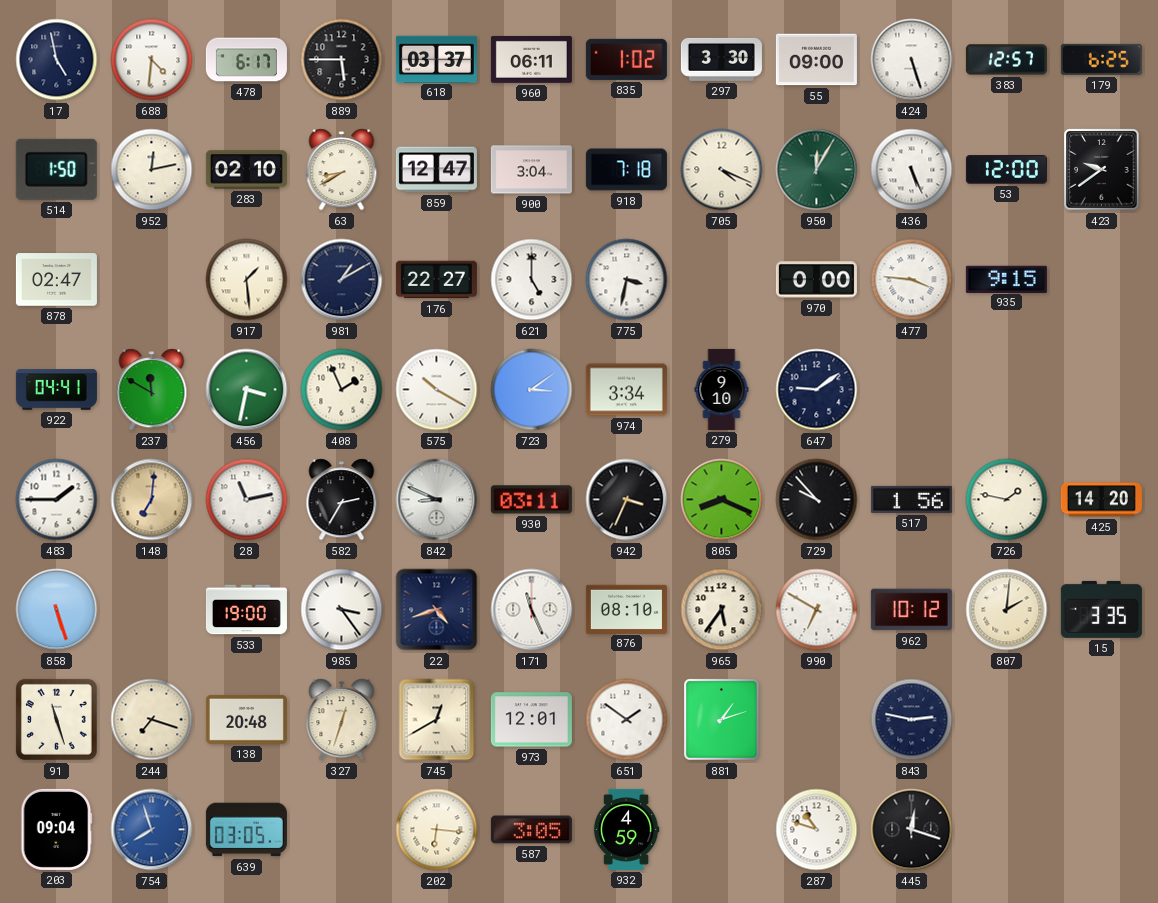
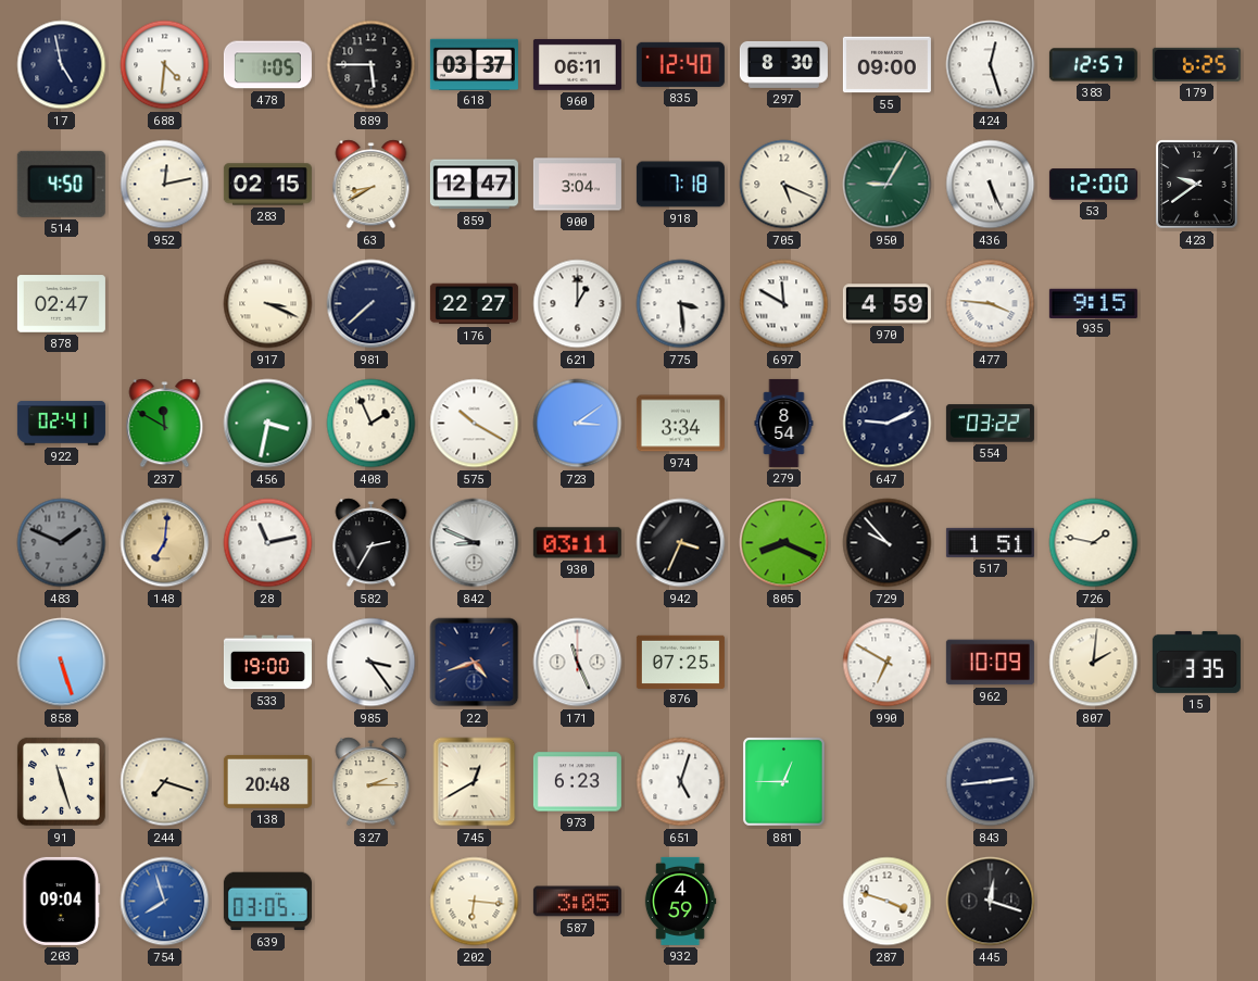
478: 6:17 -> 1:05 (267, 65)
835: 1:02 -> 12:40 (680, 64)
297: 3:30 -> 8:30 (783, 64)
424: 5:27 -> 12:27 (991, 65)
514: 1:50 -> 4:50 (61, 184)
283: 02:10 -> 02:15 (267, 185)
705: 4:19 -> 5:19 (784, 185)
950: 12:05 -> 9:05 (888, 185)
917: 1:29 -> 3:19 (268, 304)
981: 1:10 -> 7:38 (372, 304)
621: 5:00 -> 1:00 (578, 304)
775: 3:32 -> 3:29 (681, 304)
697: none -> 11:50 (784, 304)
970: 0:00 -> 4:59 (886, 304)
922: 04:41 -> 02:41 (61, 424)
279: 9:10 -> 8:54 (784, 423)
647: 9:09 -> 9:11 (888, 424)
554: none -> 03:22 (990, 424)
483: 1:45 -> 1:49 (62, 543)
483 dial: white -> grey (62, 543)
517: 1:56 -> 1:51 (990, 542)
425: 14:20 -> none (1101, 500)
876: 08:10 -> 07:25 (680, 662)
965: 5:36 -> none (722, 610)
962: 10:12 -> 10:09 (990, 663)
327: 12:33 -> 2:15 (372, 782)
973: 12:01 -> 6:23 (577, 782)
651: 1:51 -> 5:03 (681, 782)
881: 1:12 -> 12:45 (784, 782)
843: 2:47 -> 2:44 (991, 782)
287: 10:48 -> 3:48 (888, 902)
